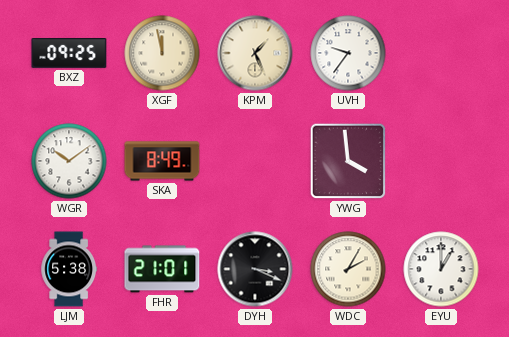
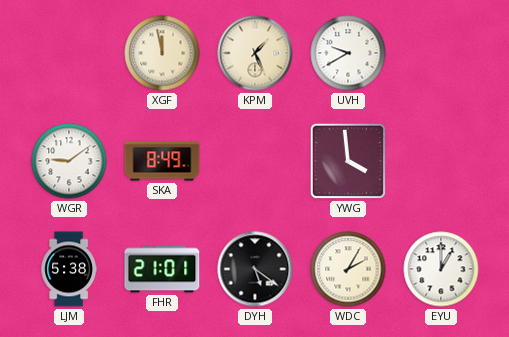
BXZ: 09:25 -> none (69, 54)
UVH: 9:36 -> 9:40 (348, 53)
WGR: 10:09 -> 9:09 (69, 161)
DYH: 3:19 -> 5:21 (255, 269)
